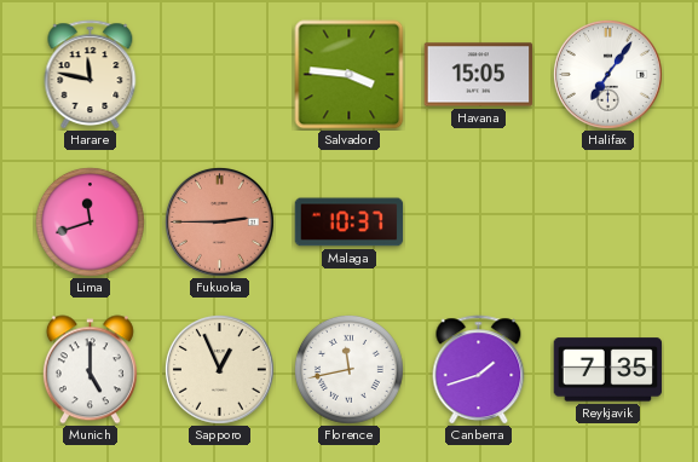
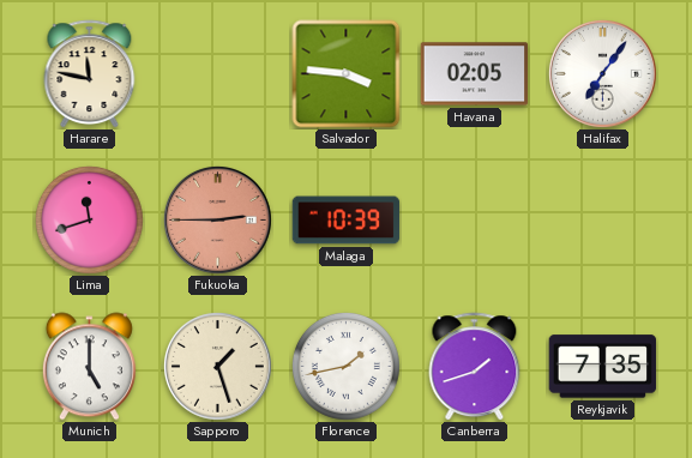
Havana: 15:05 -> 02:05 (475, 74)
Malaga: 10:37 -> 10:39 (347, 221)
Sapporo: 12:56 -> 1:27 (217, 366)
Florence: 11:43 -> 1:43 (345, 366)
